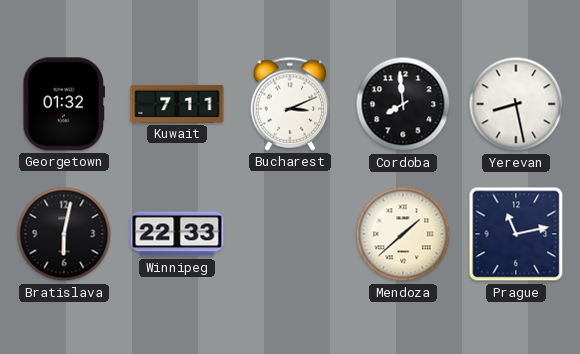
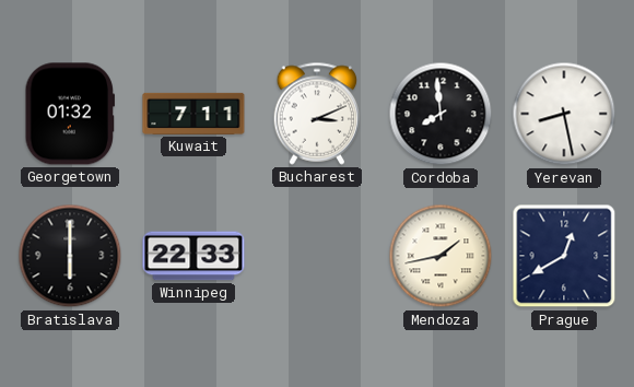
Bratislava: 6:02 -> 6:00 (70, 256)
Mendoza: 1:38 -> 1:43 (441, 256)
Prague: 11:13 -> 12:40 (564, 256)
